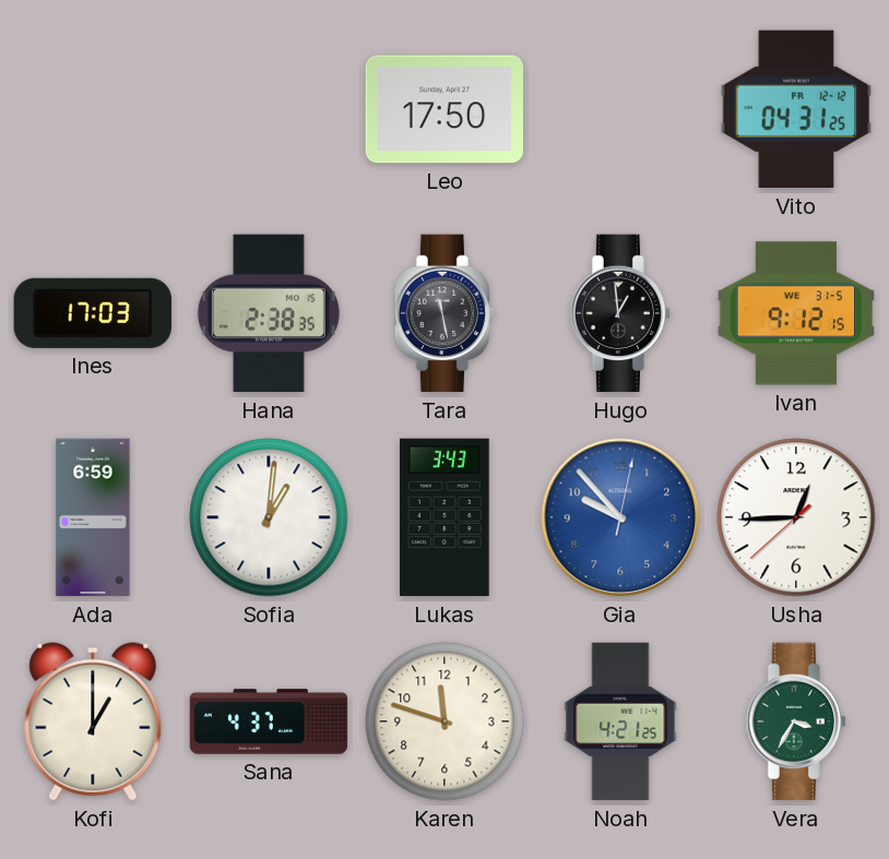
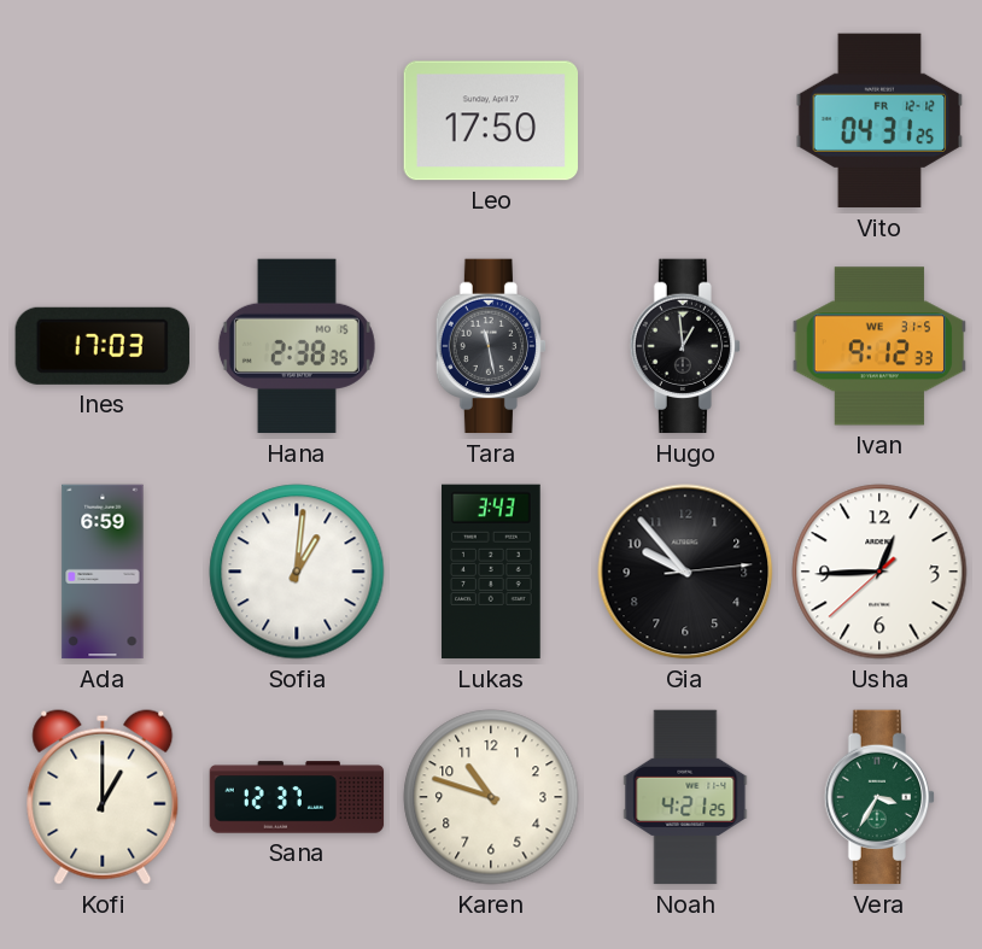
Ivan: 9:12:15 -> 9:12:33 (879, 346)
Gia: 9:53:02 -> 9:53:14 (685, 572)
Gia dial: blue -> black (685, 572)
Sana: 4:37 -> 12:37 (297, 797)
Karen: 11:48 -> 10:48 (491, 797)
